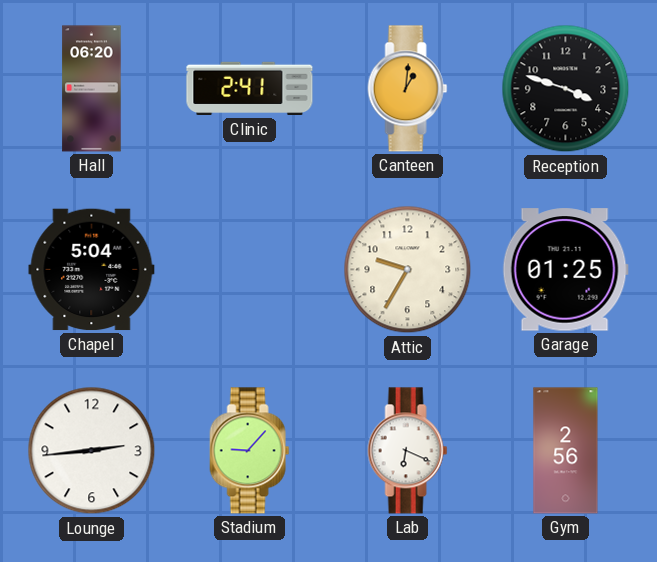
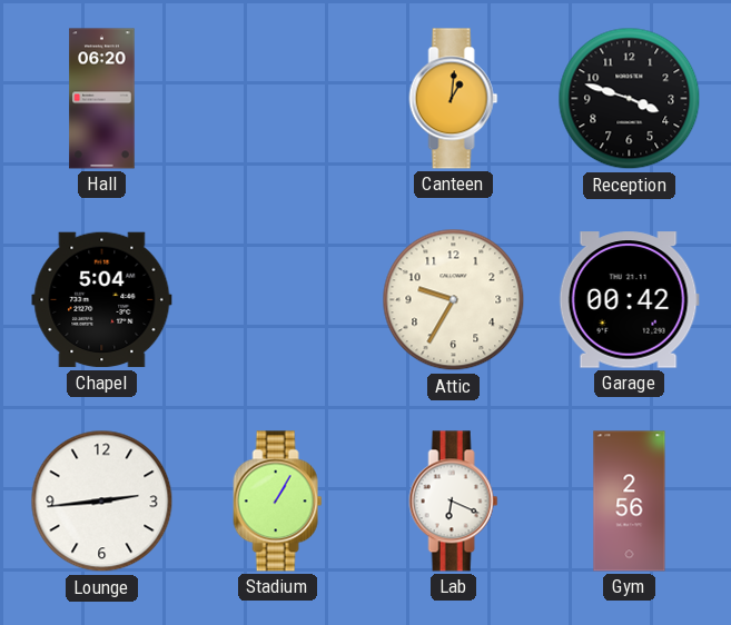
Clinic: 2:41 -> none (250, 89)
Garage: 01:25 -> 00:42 (629, 300)
Stadium: 9:07 -> 1:05 (278, 502)
